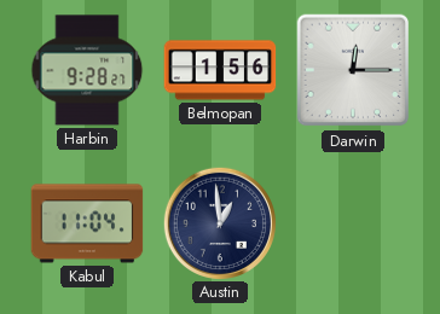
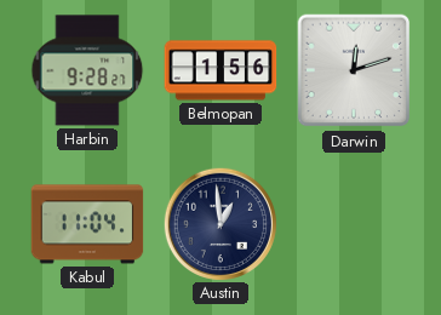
Darwin: 12:15 -> 12:12 (354, 70)
